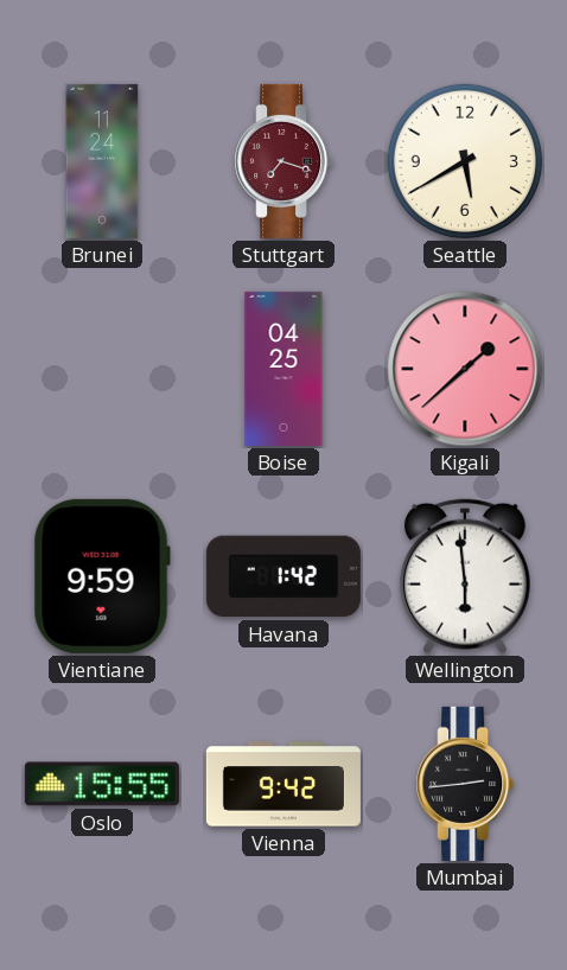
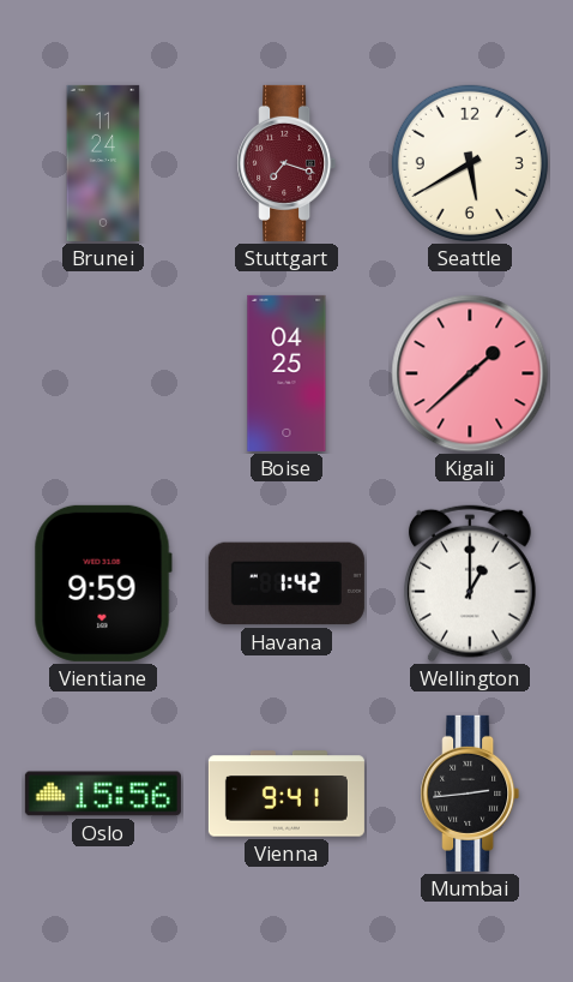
Wellington: 5:59 -> 1:00 (470, 583)
Oslo: 15:55 -> 15:56 (103, 794)
Vienna: 9:42 -> 9:41 (286, 794)
